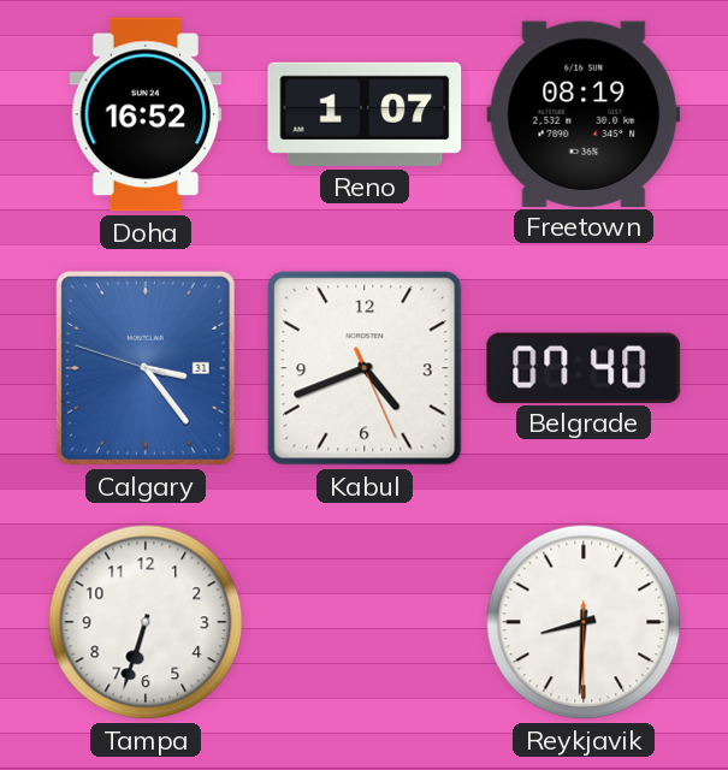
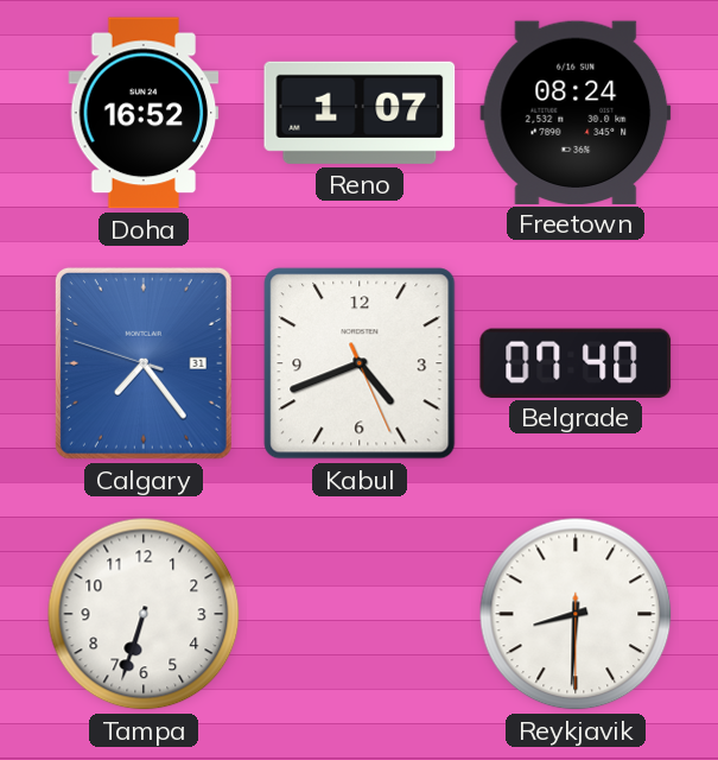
Freetown: 08:19 -> 08:24 (576, 112)
Calgary: 3:23 -> 7:23 (144, 363)
